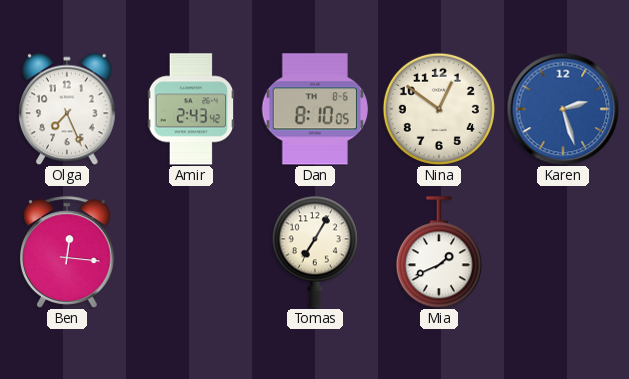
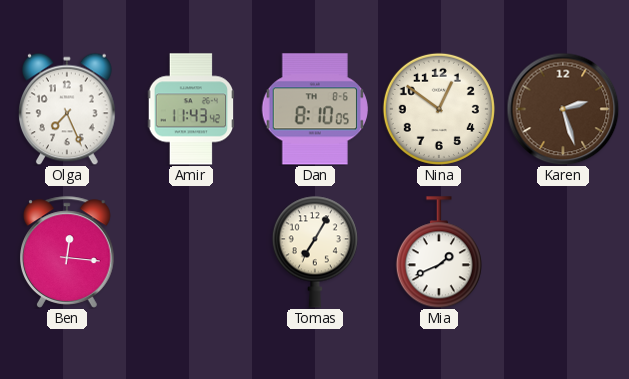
Amir: 2:43 -> 11:43 (191, 109)
Karen dial: blue -> brown (563, 109)
